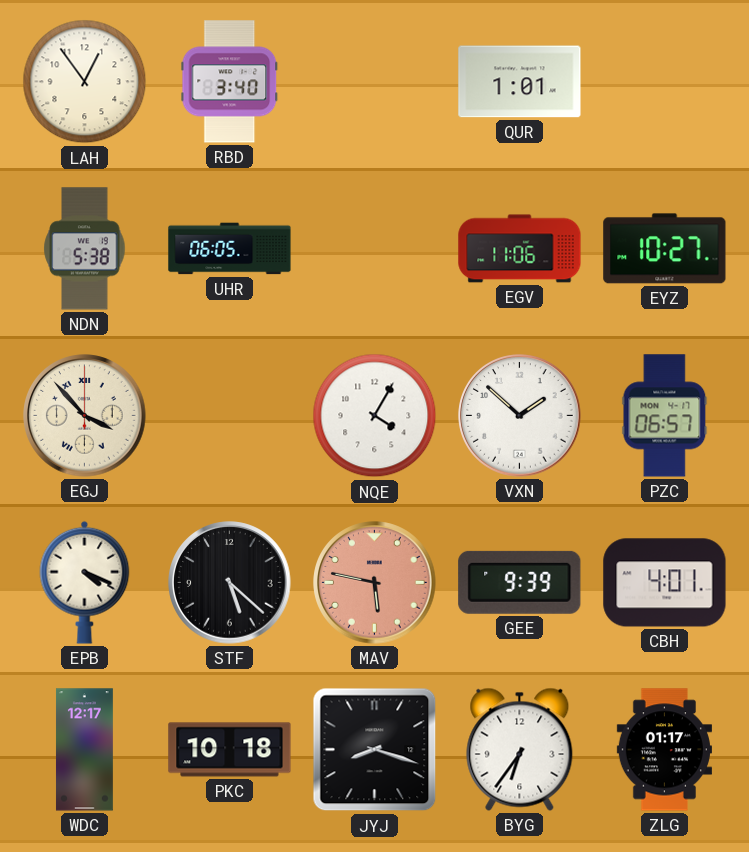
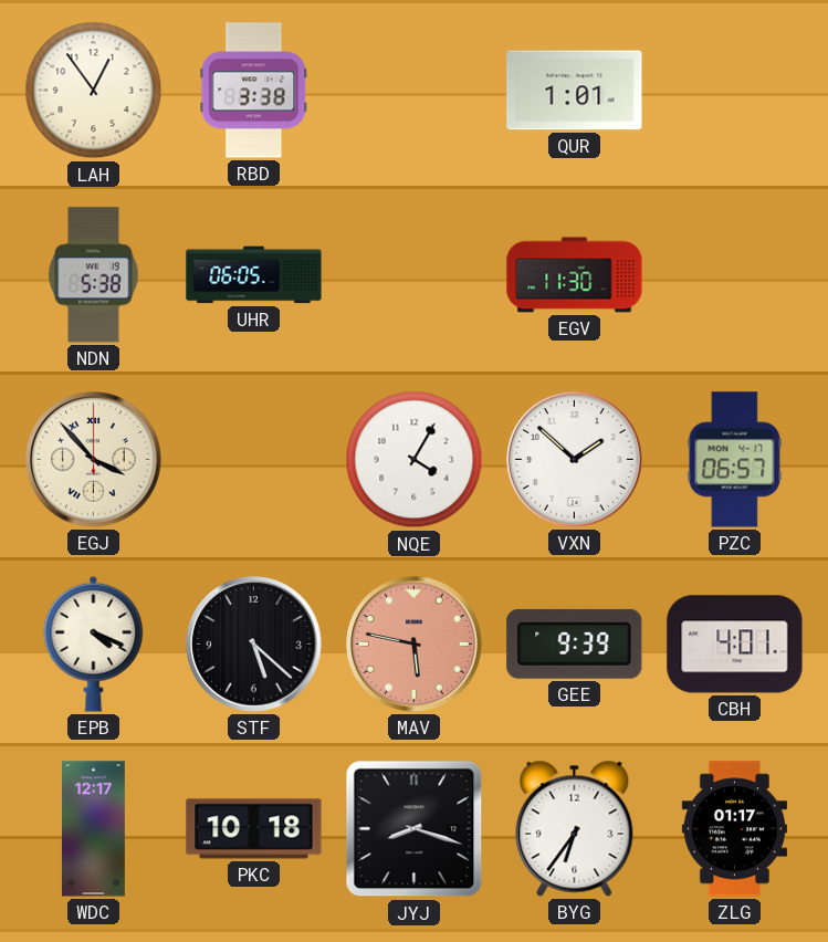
RBD: 3:40 -> 3:38 (254, 91)
EGV: 11:06 -> 11:30 (575, 275)
EYZ: 10:27 -> none (665, 249)
